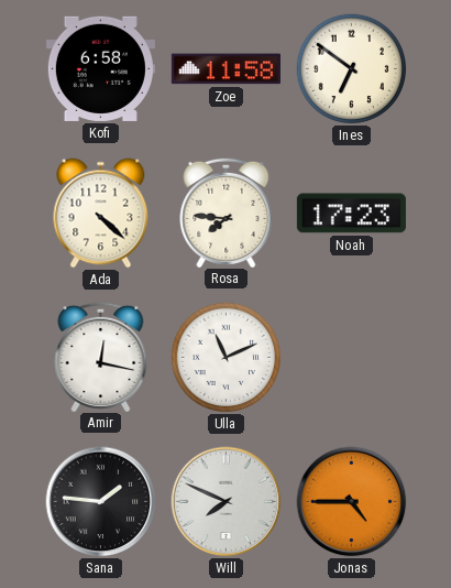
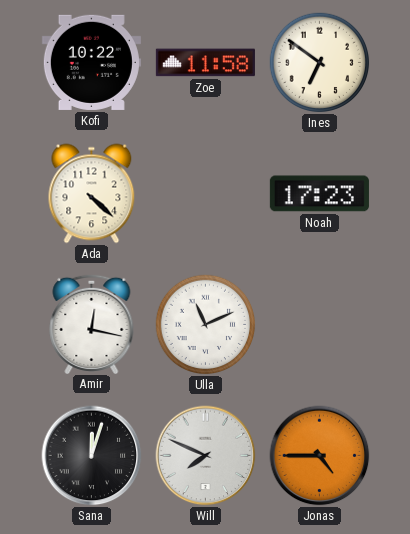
Kofi: 6:58 -> 10:22 (91, 62)
Rosa: 7:46 -> none (227, 211)
Sana: 1:46 -> 12:03 (92, 456)
